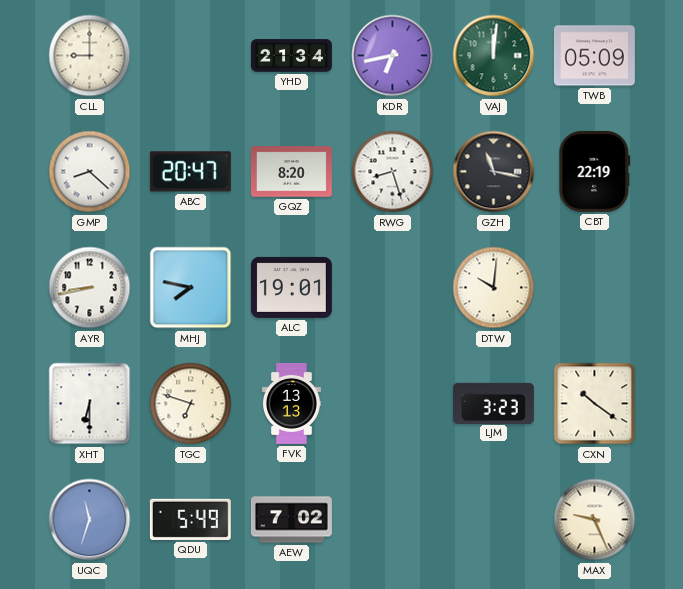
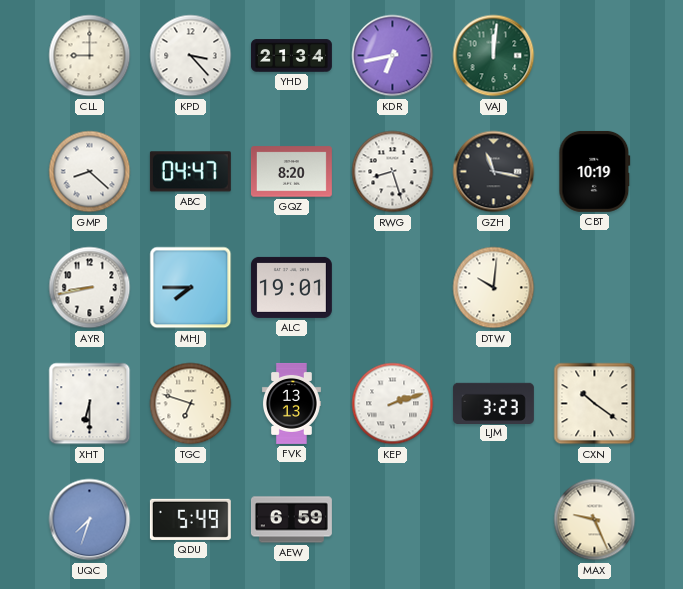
KPD: none -> 3:23 (191, 56)
TWB: 05:09 -> none (594, 56)
ABC: 20:47 -> 04:47 (190, 172)
CBT: 22:19 -> 10:19 (595, 171)
MHJ: 7:47 -> 7:45 (191, 288)
KEP: none -> 2:12 (393, 404)
UQC: 11:33 -> 7:33 (90, 520)
AEW: 7:02 -> 6:59 (291, 520)
